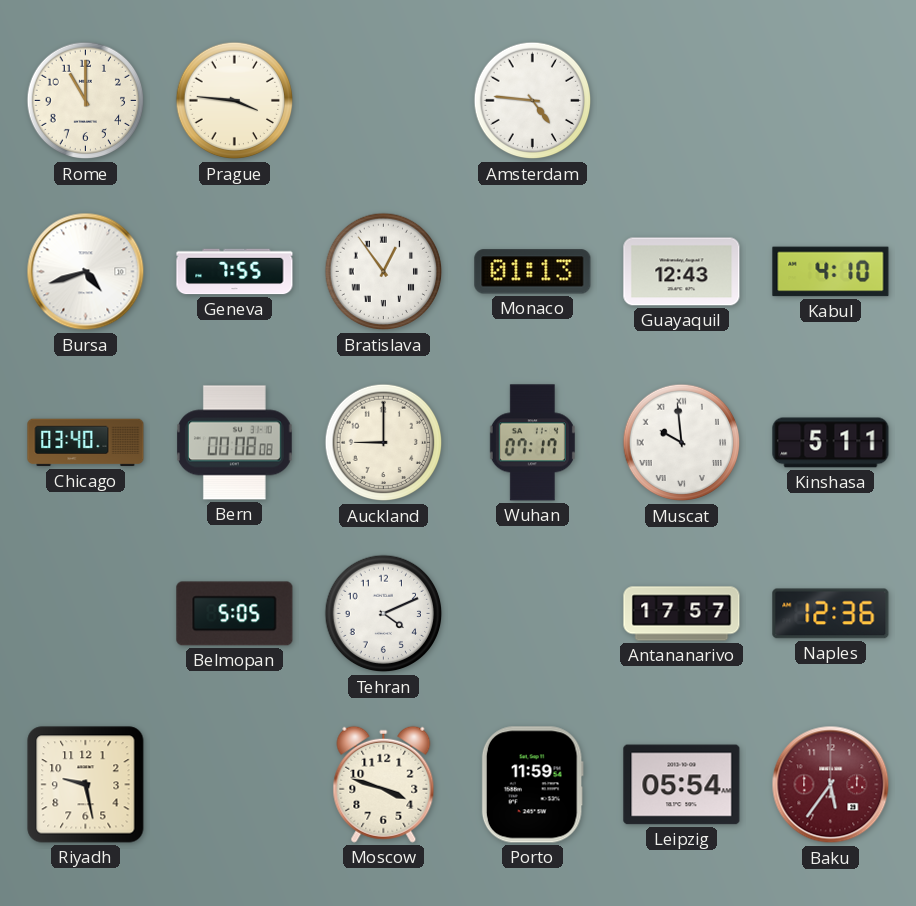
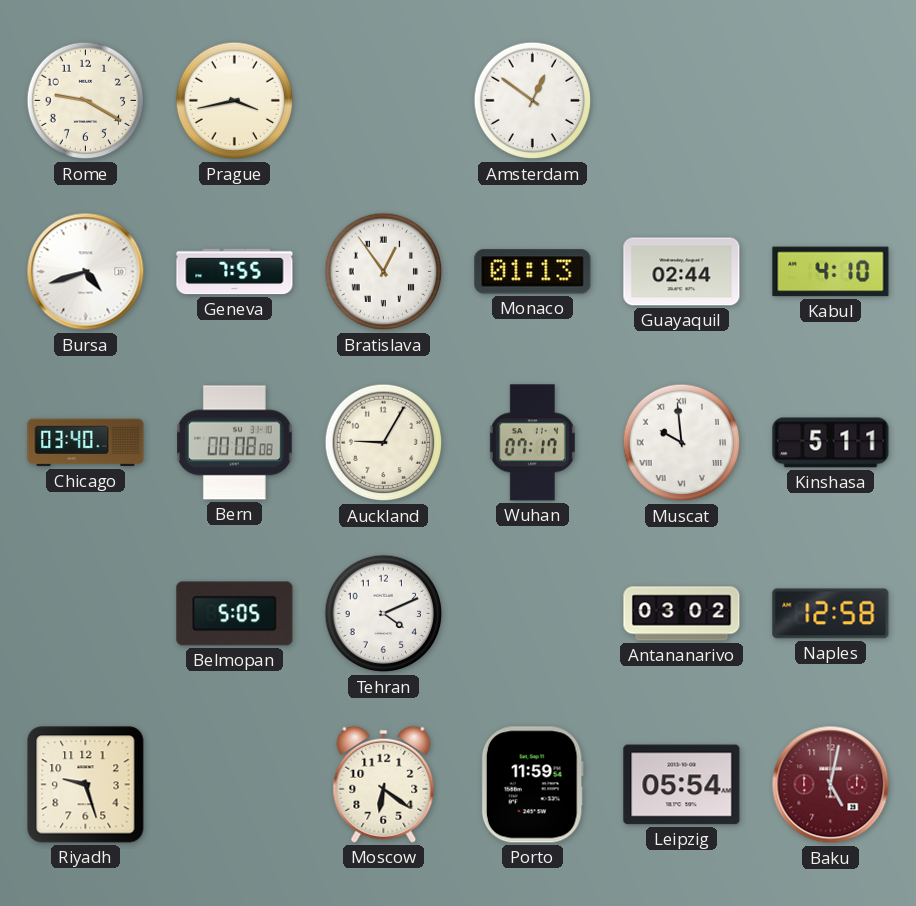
Rome: 11:00 -> 9:20 (86, 101)
Prague: 3:46 -> 3:43 (235, 101)
Amsterdam: 4:46 -> 12:51 (533, 101)
Guayaquil: 12:43 -> 02:44 (682, 272)
Auckland: 9:00 -> 9:05 (384, 443)
Antananarivo: 17:57 -> 03:02 (682, 614)
Naples: 12:36 -> 12:58 (831, 614)
Riyadh: 9:28 -> 9:27 (86, 785)
Moscow: 3:48 -> 6:21 (384, 784)
Baku: 5:36 -> 5:02 (831, 785)
